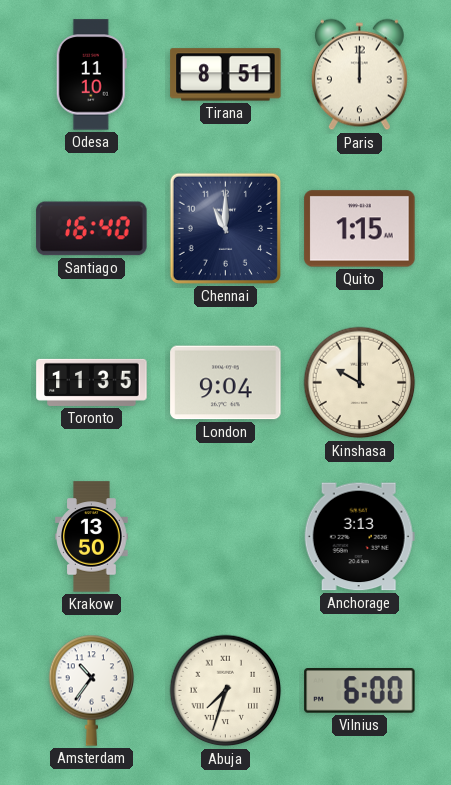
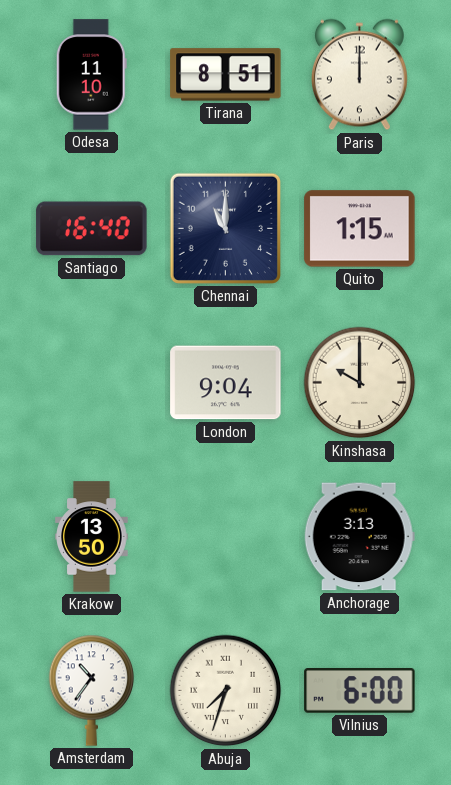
Toronto: 11:35 -> none (92, 382)
